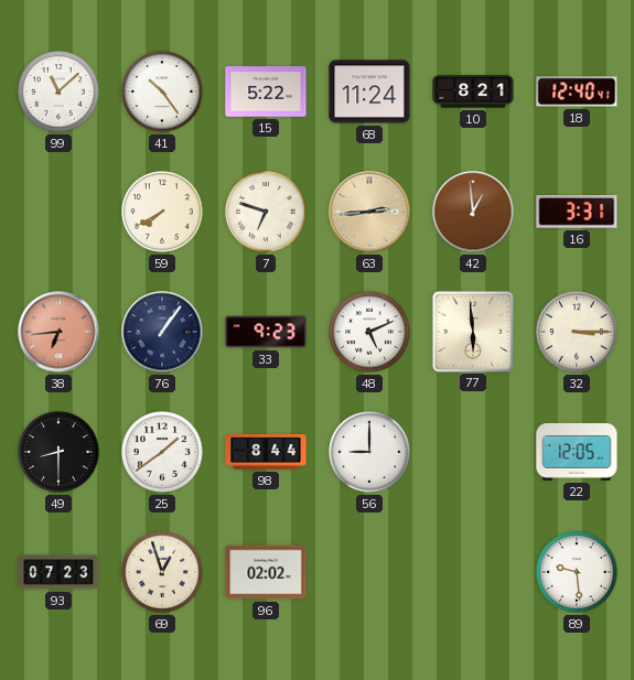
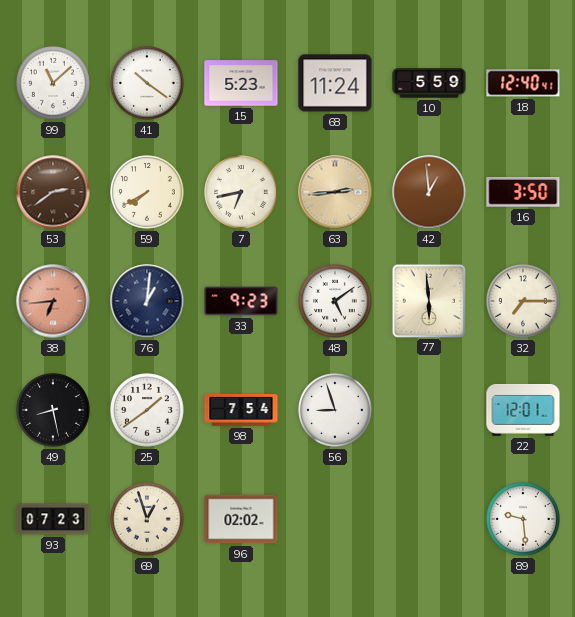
41: 10:24 -> 10:21 (147, 83)
15: 5:22 -> 5:23 (241, 83)
10: 8:21 -> 5:59 (429, 83)
53: none -> 2:39 (53, 192)
7: 6:48 -> 6:43 (241, 192)
16: 3:31 -> 3:50 (523, 193)
76: 1:06 -> 1:01 (147, 301)
48: 5:11 -> 5:09 (335, 301)
32: 3:15 -> 7:15 (523, 301)
49: 8:30 -> 8:28 (53, 410)
98: 8:44 -> 7:54 (241, 411)
56: 9:00 -> 8:57 (335, 410)
22: 12:05 -> 12:01 (523, 410)
